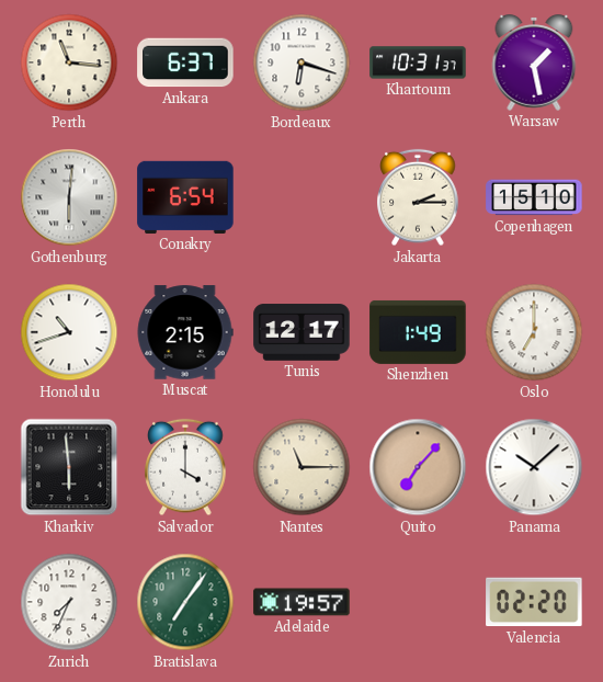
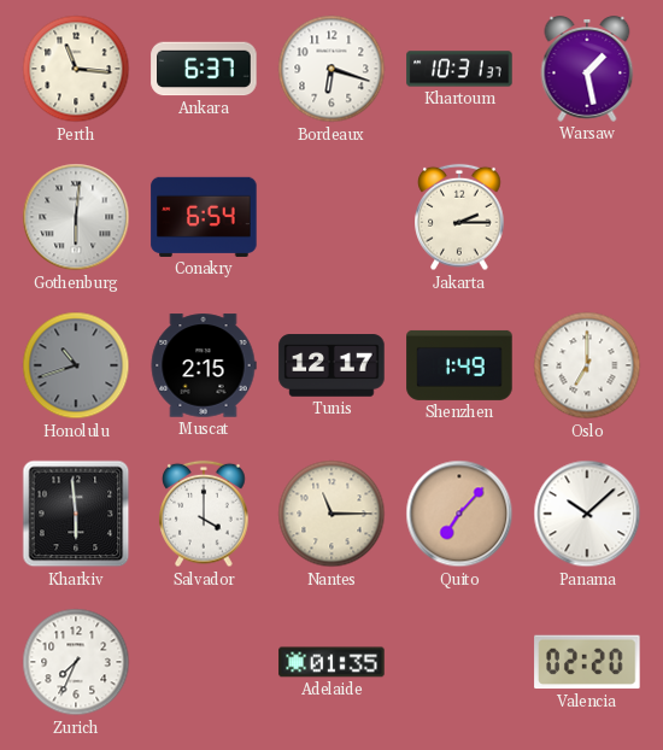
Copenhagen: 15:10 -> none (534, 197)
Honolulu dial: white -> grey (76, 365)
Bratislava: 7:06 -> none (185, 602)
Adelaide: 19:57 -> 01:35 (331, 662)
